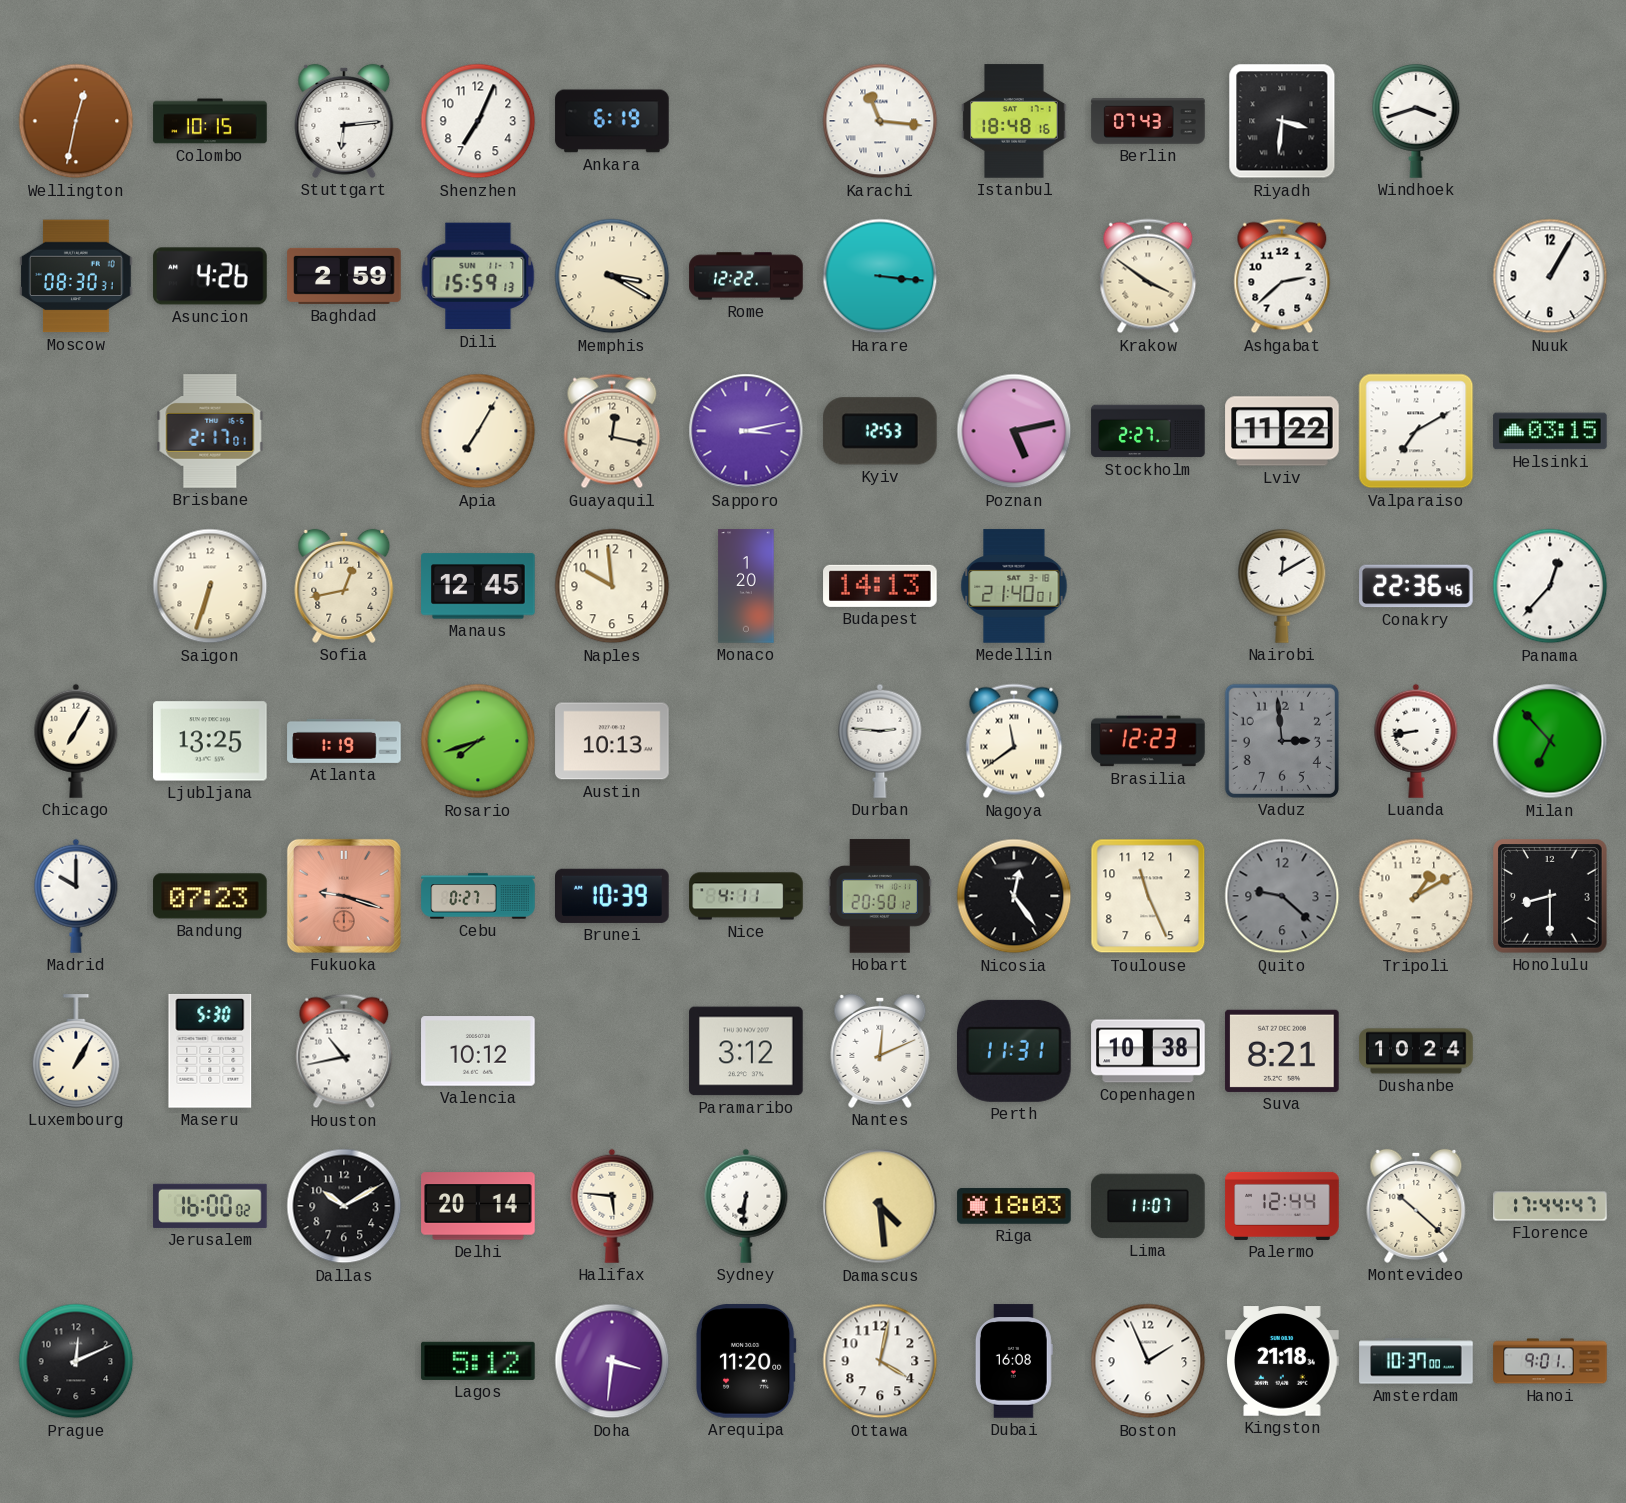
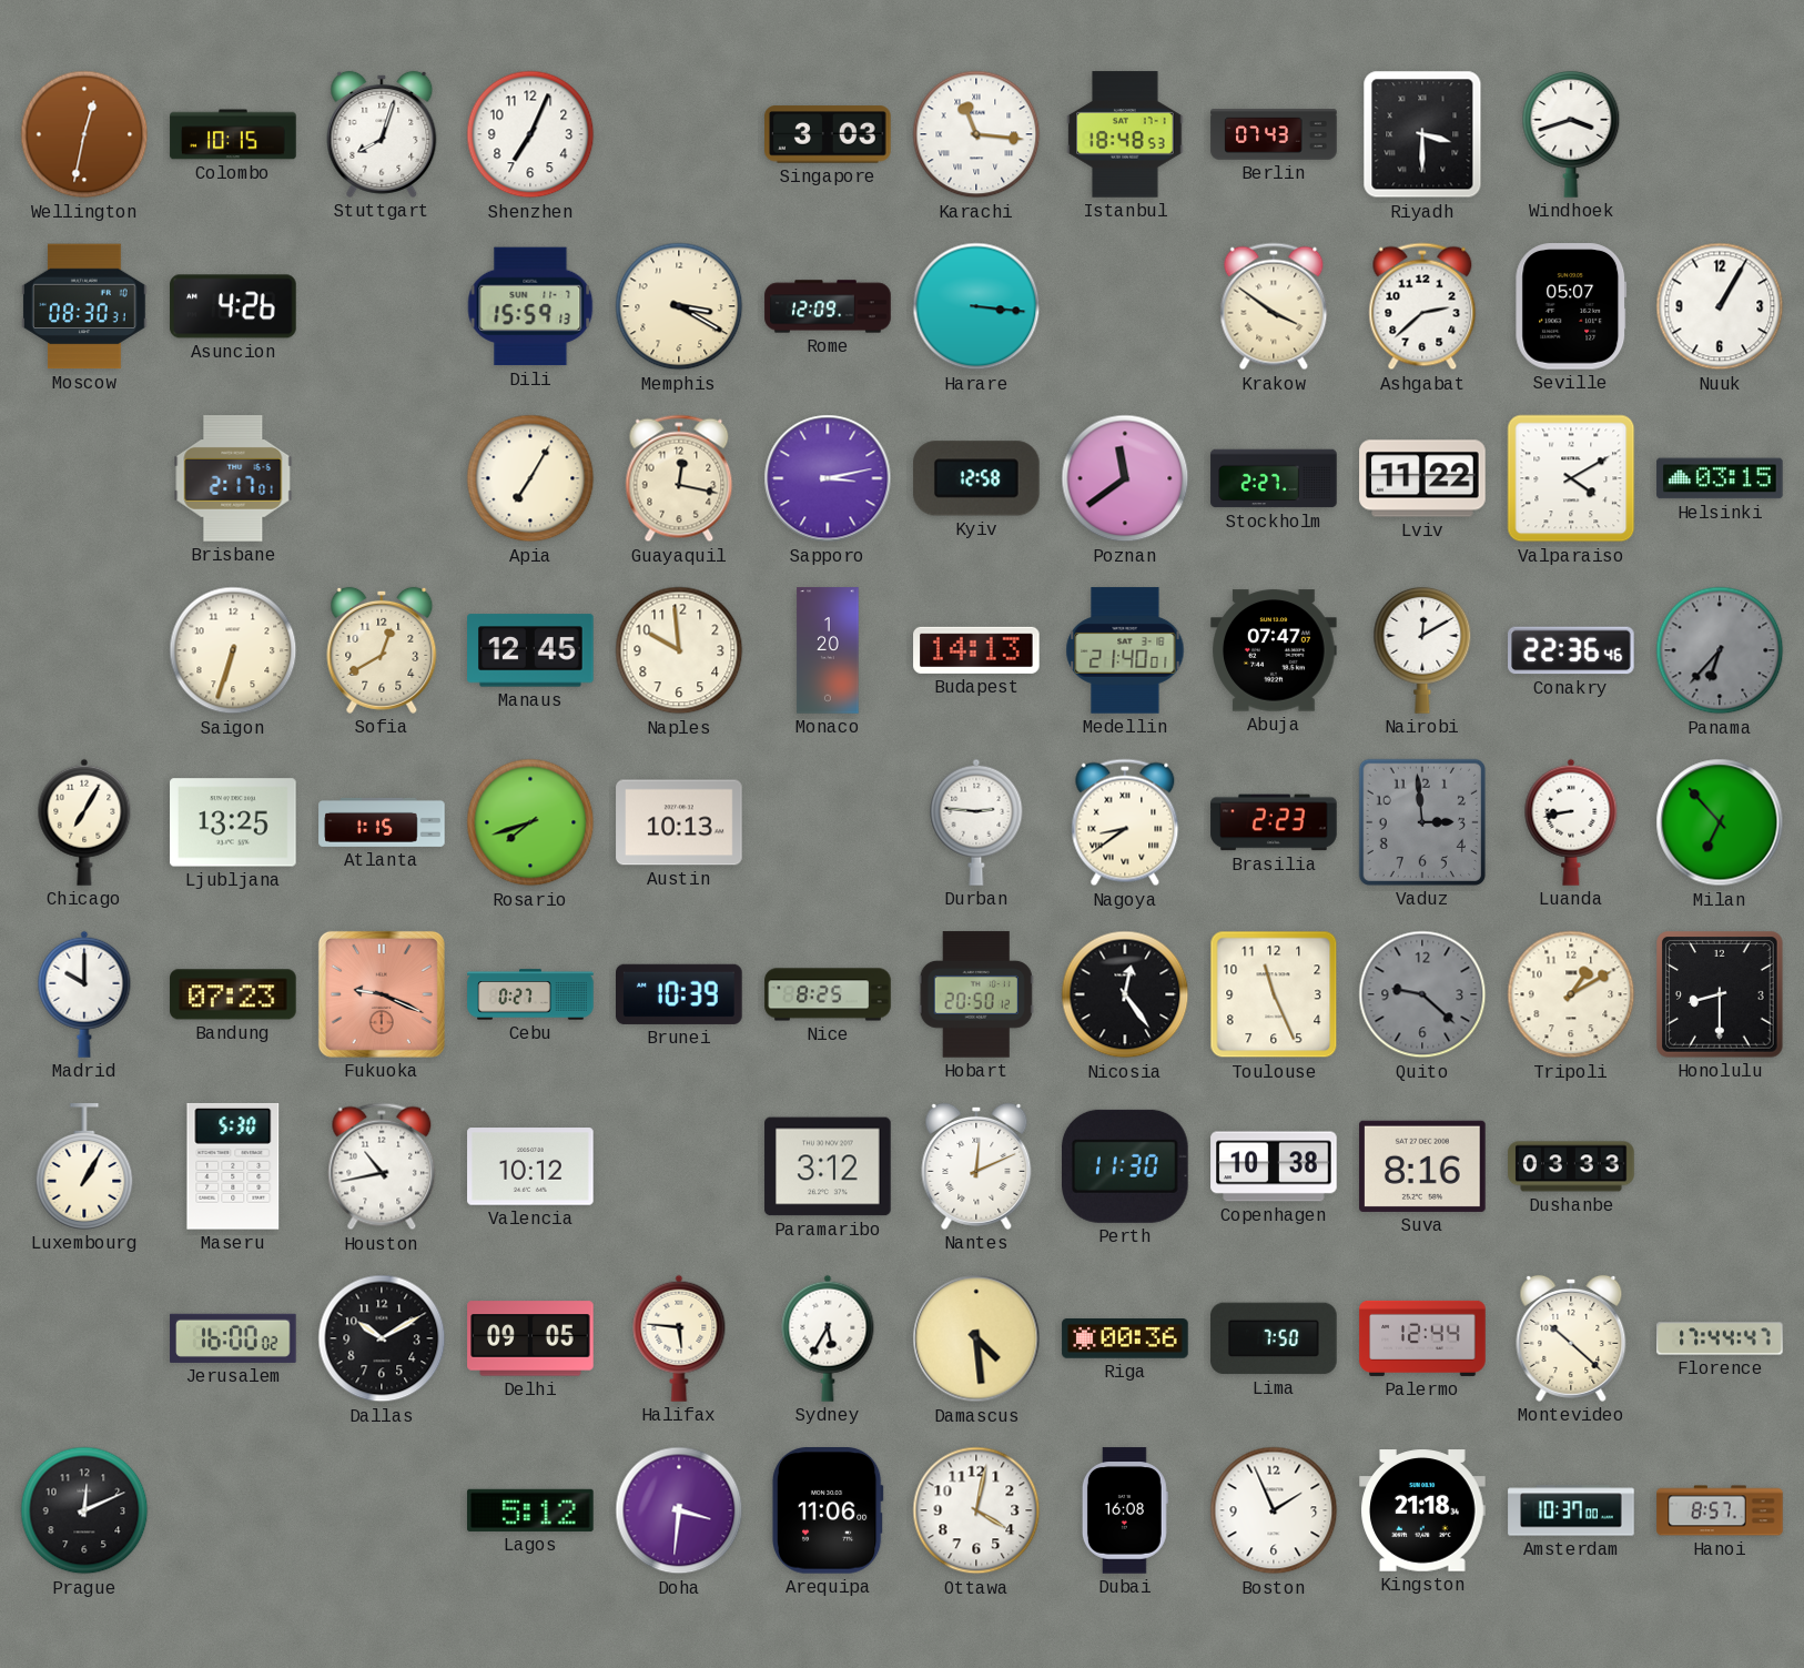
Stuttgart: 6:14 -> 8:03 (382, 134)
Ankara: 6:19 -> none (612, 121)
Singapore: none -> 3:03 (828, 134)
Istanbul: 18:48:16 -> 18:48:53 (1125, 134)
Riyadh: 3:31 -> 3:30 (1422, 134)
Baghdad: 2:59 -> none (344, 276)
Rome: 12:22 -> 12:09 (828, 306)
Seville: none -> 05:07 (1571, 306)
Kyiv: 12:53 -> 12:58 (977, 478)
Poznan: 5:13 -> 11:39 (1125, 478)
Valparaiso: 7:10 -> 4:10 (1571, 478)
Sofia: 12:43 -> 12:40 (382, 650)
Abuja: none -> 07:47 (1274, 650)
Panama: 12:37 -> 6:37 (1720, 650)
Panama dial: white -> grey (1720, 650)
Atlanta: 1:19 -> 1:15 (382, 822)
Nagoya: 11:39 -> 8:39 (1125, 822)
Brasilia: 12:23 -> 2:23 (1274, 822)
Fukuoka: 9:18 -> 9:19 (382, 994)
Nice: 4:11 -> 8:25 (828, 994)
Perth: 11:31 -> 11:30 (1126, 1166)
Suva: 8:21 -> 8:16 (1422, 1166)
Dushanbe: 10:24 -> 03:33 (1571, 1166)
Delhi: 20:14 -> 09:05 (530, 1338)
Sydney: 6:31 -> 5:35 (828, 1338)
Riga: 18:03 -> 00:36 (1125, 1338)
Lima: 11:07 -> 7:50 (1274, 1338)
Arequipa: 11:20 -> 11:06 (828, 1512)
Hanoi: 9:01 -> 8:57 (1720, 1510)
